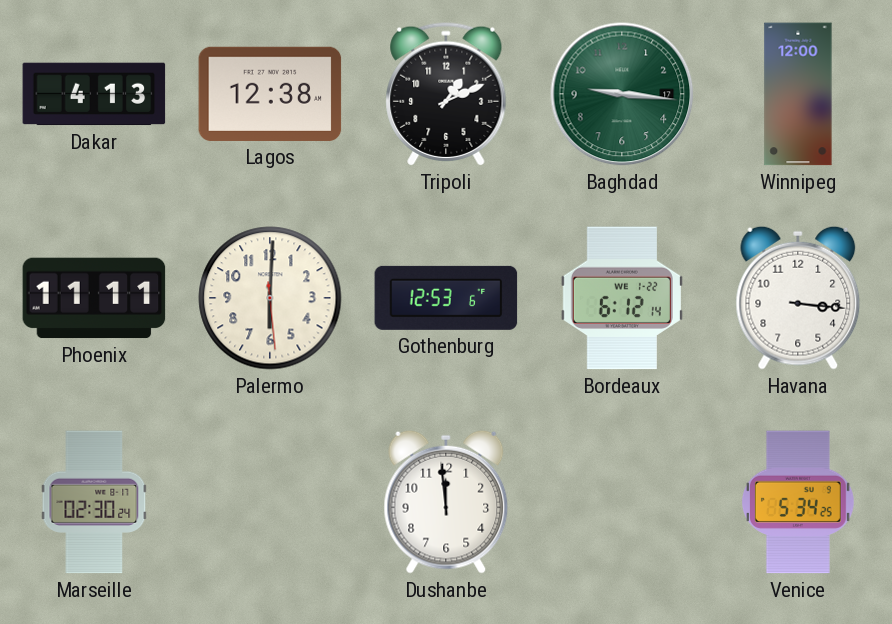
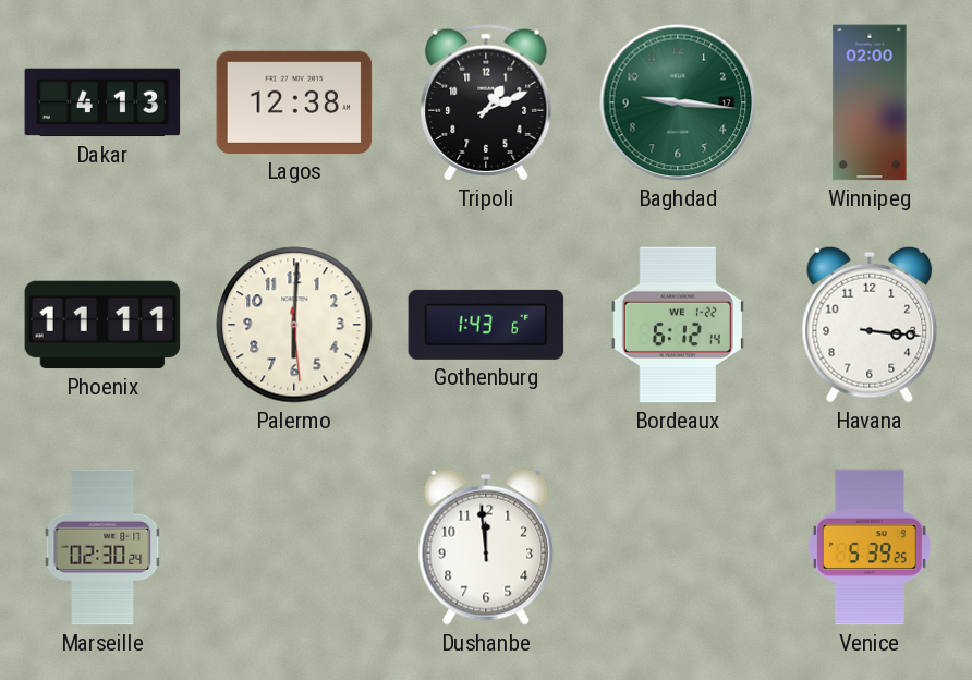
Winnipeg: 12:00 -> 02:00 (870, 102)
Gothenburg: 12:53 -> 1:43 (486, 325)
Venice: 5:34 -> 5:39 (870, 547)
